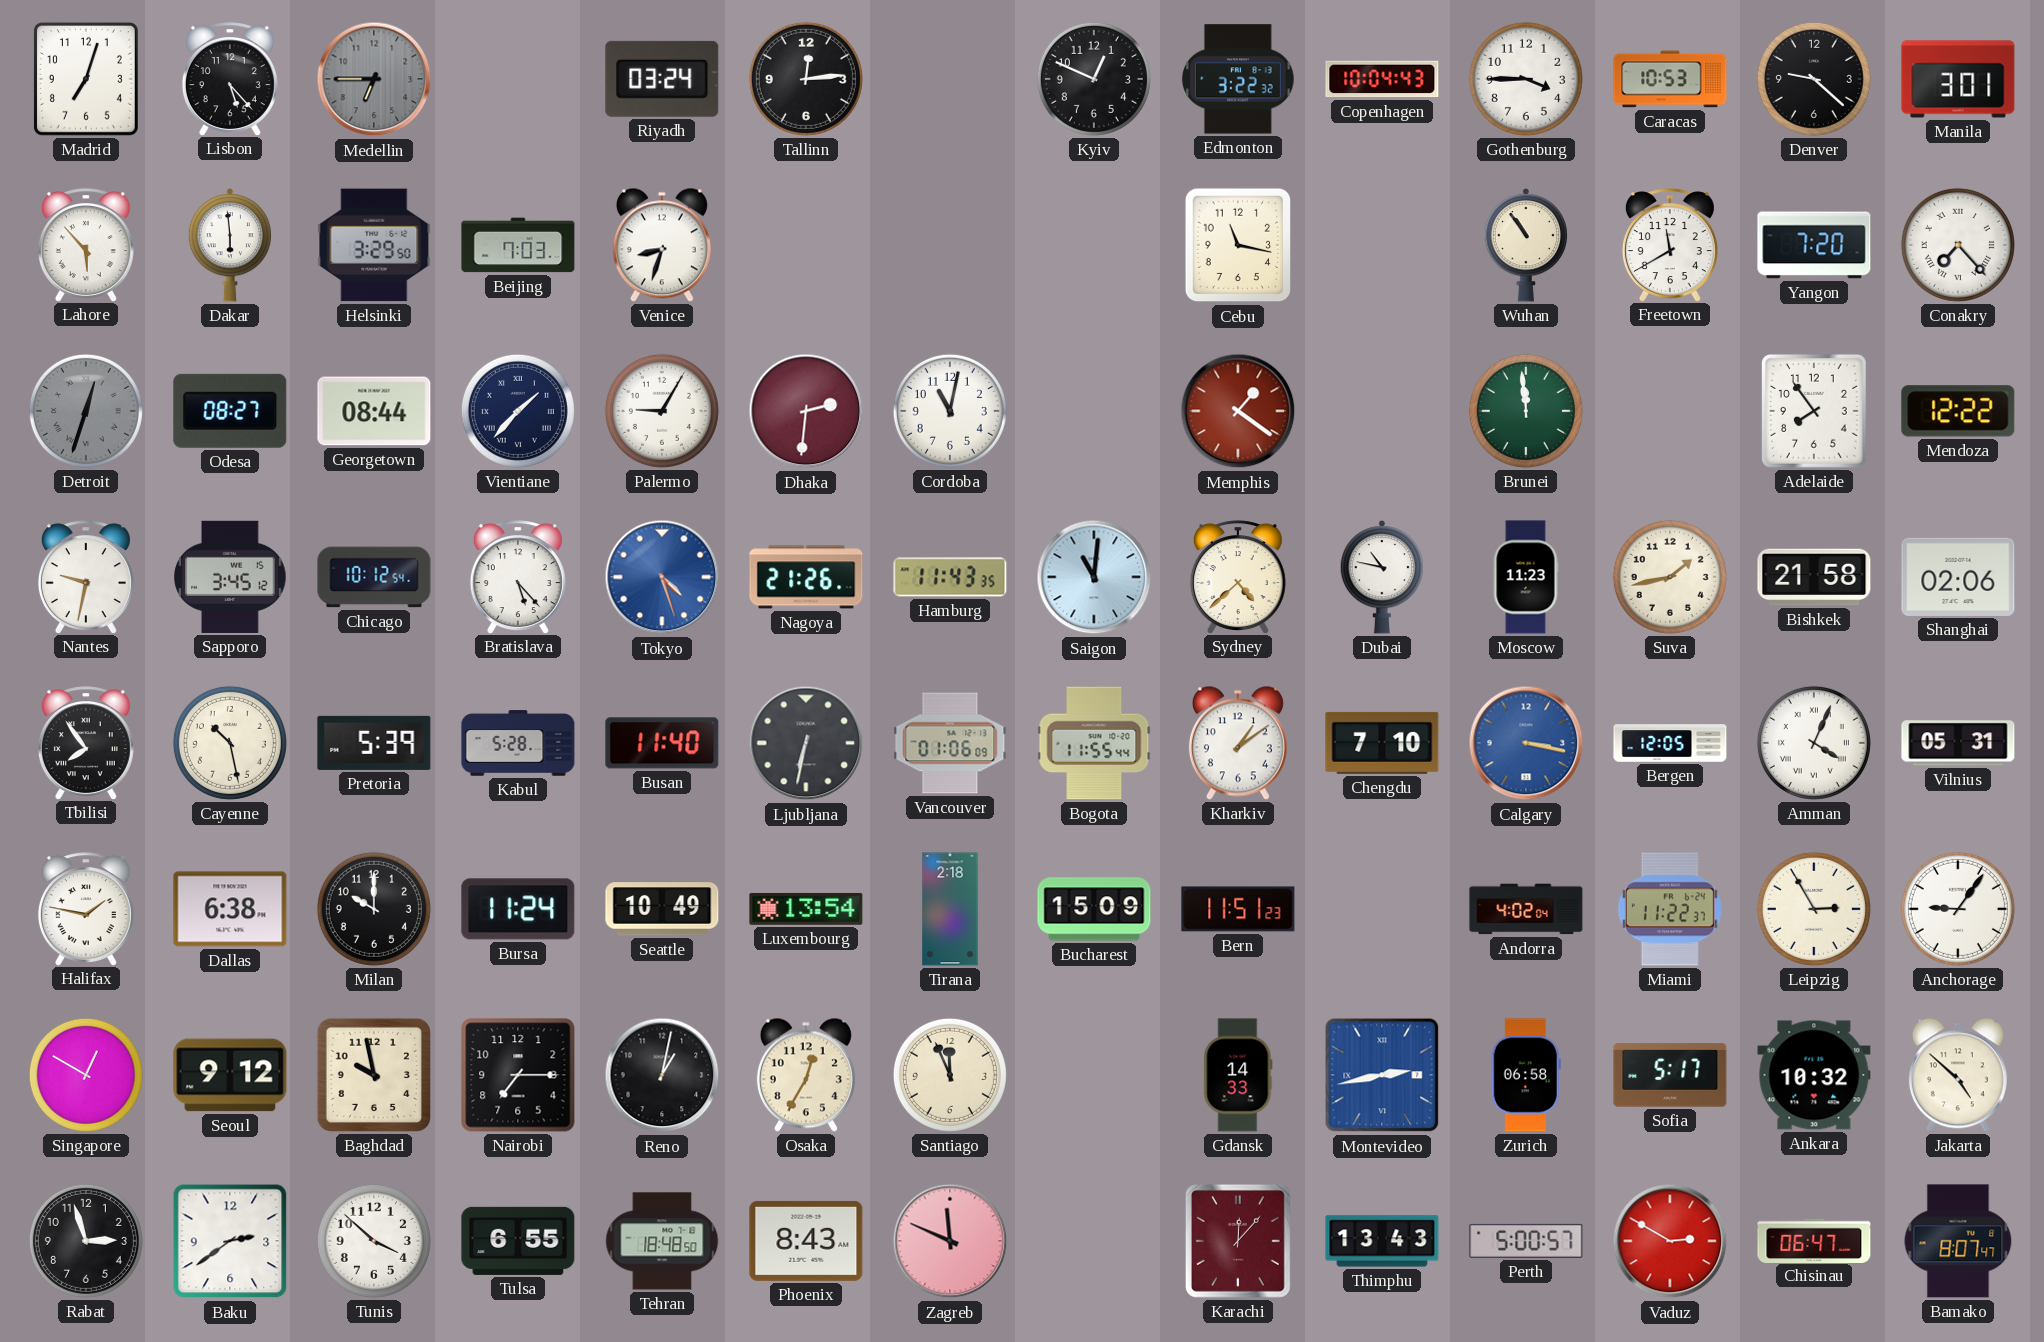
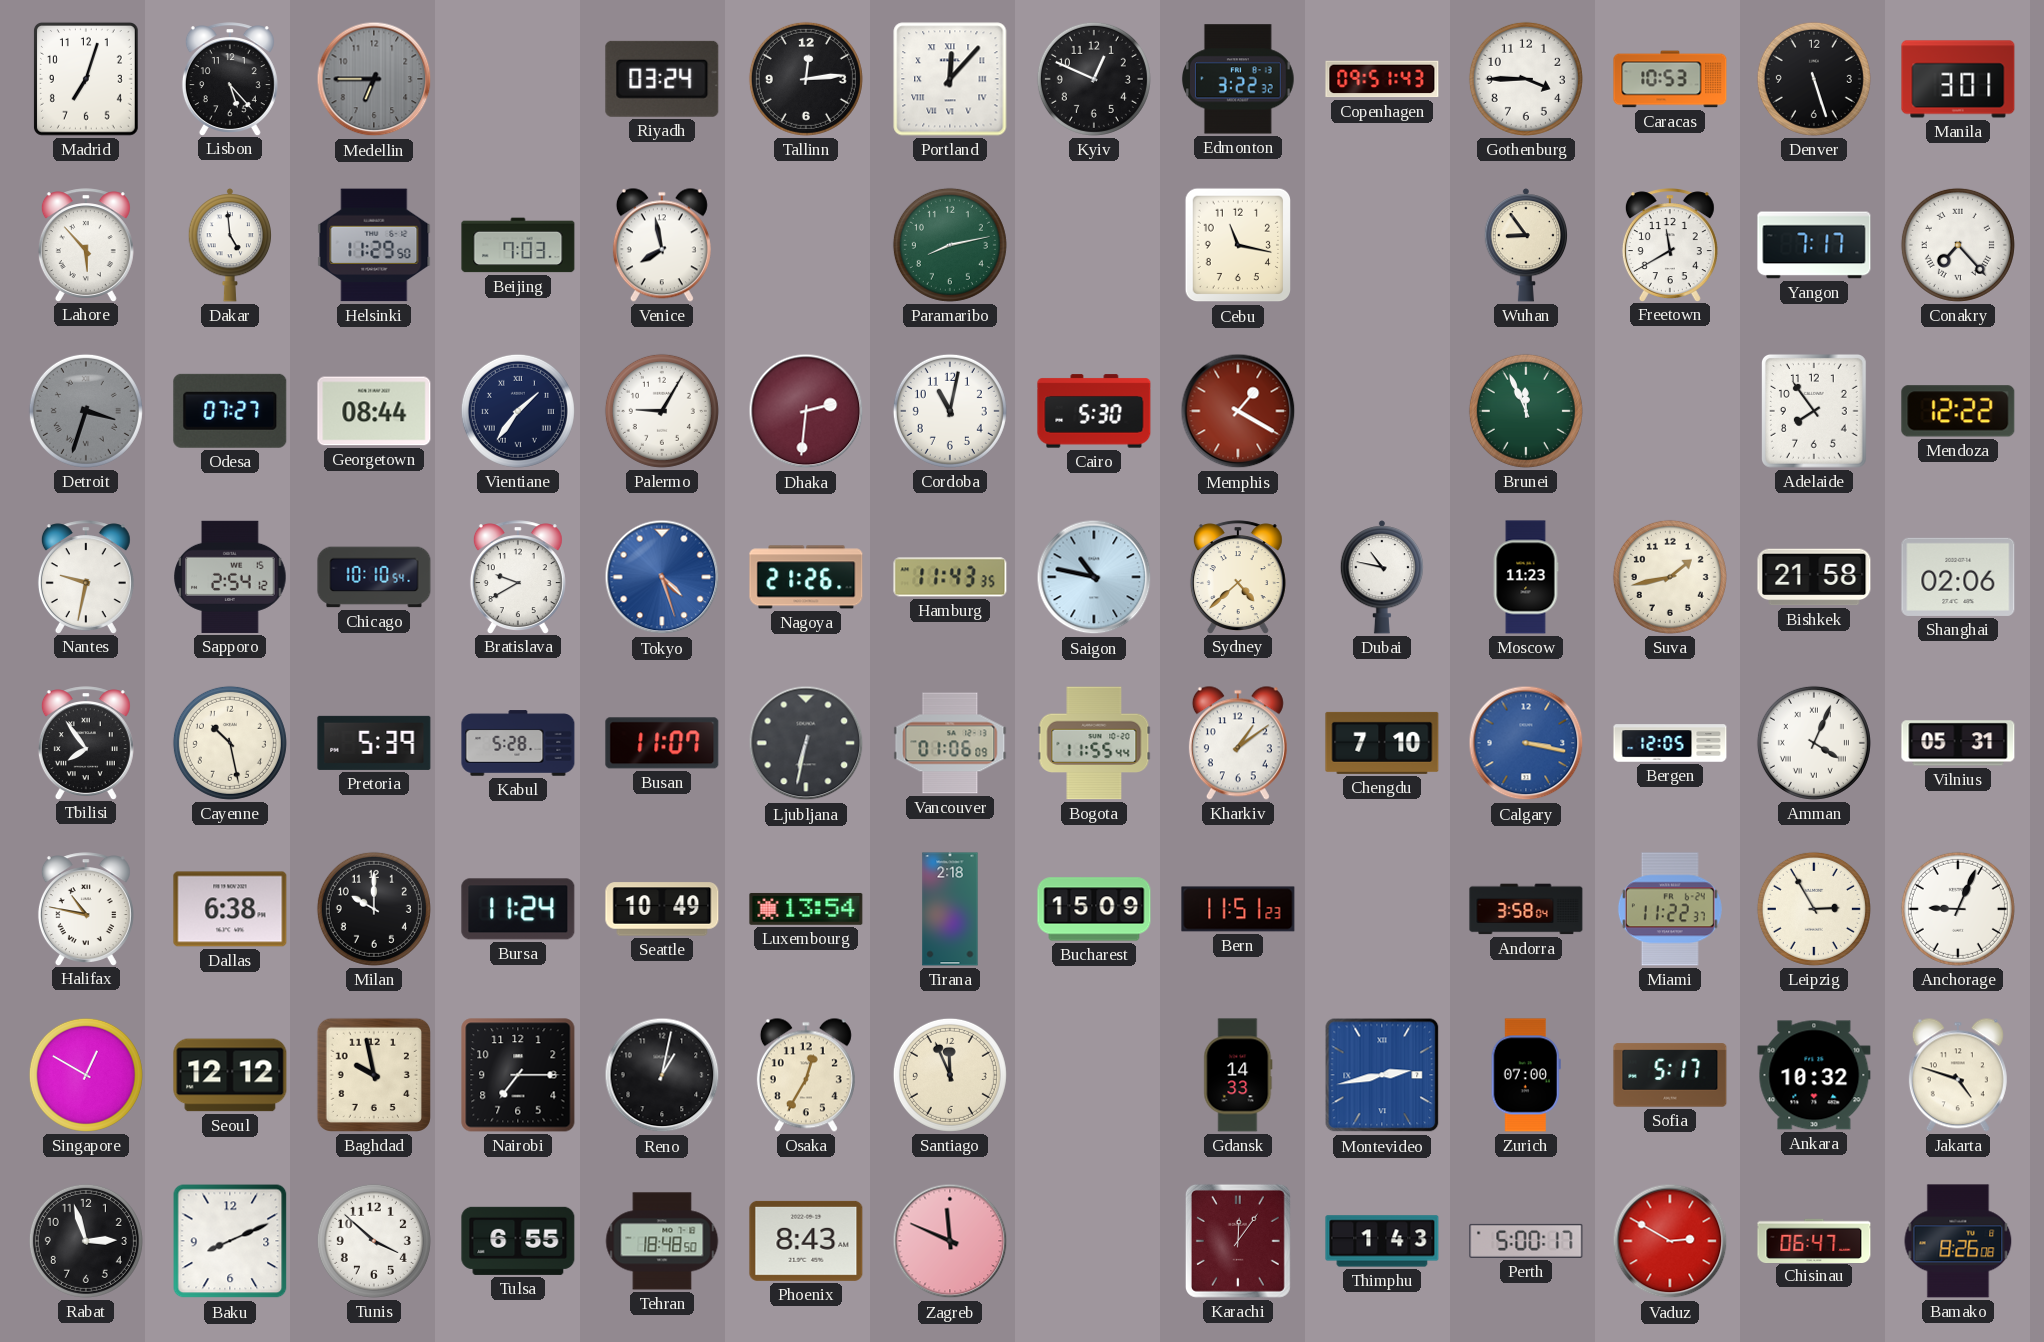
Portland: none -> 12:07 (950, 79)
Copenhagen: 10:04 -> 09:51 (1382, 79)
Denver: 9:22 -> 5:27 (1814, 79)
Dakar: 5:59 -> 4:59 (229, 245)
Helsinki: 3:29 -> 11:29 (374, 245)
Venice: 8:33 -> 7:58 (662, 245)
Paramaribo: none -> 8:13 (950, 245)
Wuhan: 10:54 -> 8:54 (1525, 245)
Yangon: 7:20 -> 7:17 (1814, 245)
Detroit: 12:33 -> 3:33 (86, 411)
Odesa: 08:27 -> 07:27 (230, 411)
Vientiane: 1:37 -> 1:36 (518, 411)
Cairo: none -> 5:30 (1094, 411)
Memphis: 1:21 -> 1:20 (1238, 411)
Brunei: 11:59 -> 11:56 (1526, 411)
Sapporo: 3:45 -> 2:54 (230, 577)
Chicago: 10:12 -> 10:10 (374, 577)
Bratislava: 5:23 -> 9:40 (518, 577)
Saigon: 11:01 -> 10:47 (1094, 577)
Busan: 11:40 -> 11:07 (662, 743)
Halifax: 1:47 -> 10:47 (86, 909)
Andorra: 4:02 -> 3:58 (1526, 909)
Anchorage: 9:06 -> 9:04 (1958, 909)
Seoul: 9:12 -> 12:12 (230, 1075)
Zurich: 06:58 -> 07:00 (1526, 1075)
Jakarta: 4:52 -> 4:48 (1958, 1075)
Baku: 2:39 -> 8:11 (230, 1241)
Karachi: 12:07 -> 12:06 (1238, 1241)
Thimphu: 13:43 -> 1:43 (1382, 1241)
Perth: 5:00:57 -> 5:00:17 (1526, 1241)
Bamako: 8:07 -> 8:26 (1958, 1241)
